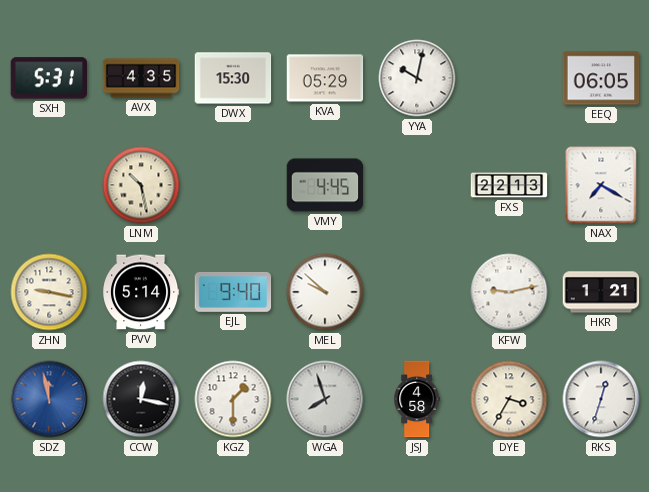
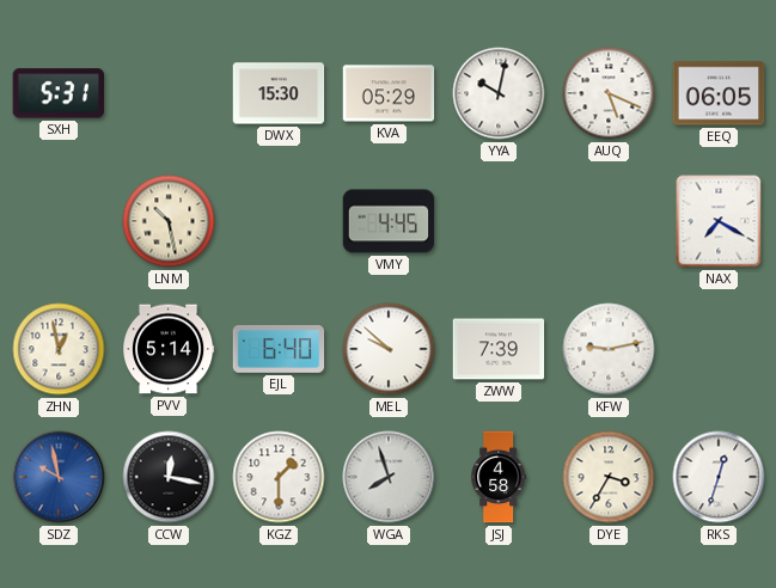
AVX: 4:35 -> none (141, 78)
AUQ: none -> 5:19 (609, 93)
FXS: 22:13 -> none (509, 185)
ZHN: 9:17 -> 12:58 (59, 349)
EJL: 9:40 -> 6:40 (279, 350)
ZWW: none -> 7:39 (499, 349)
HKR: 1:21 -> none (601, 292)
SDZ: 11:58 -> 9:58 (59, 477)
